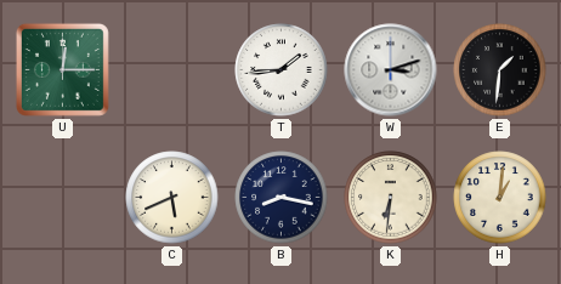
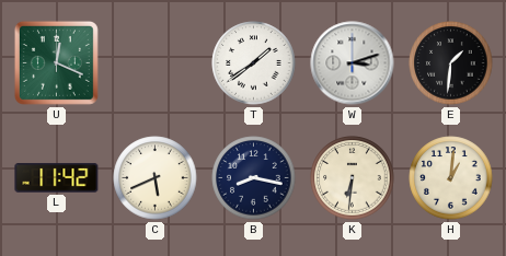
U: 12:15 -> 12:19 (56, 62)
T: 1:44 -> 1:39 (254, 63)
L: none -> 11:42 (57, 178)
